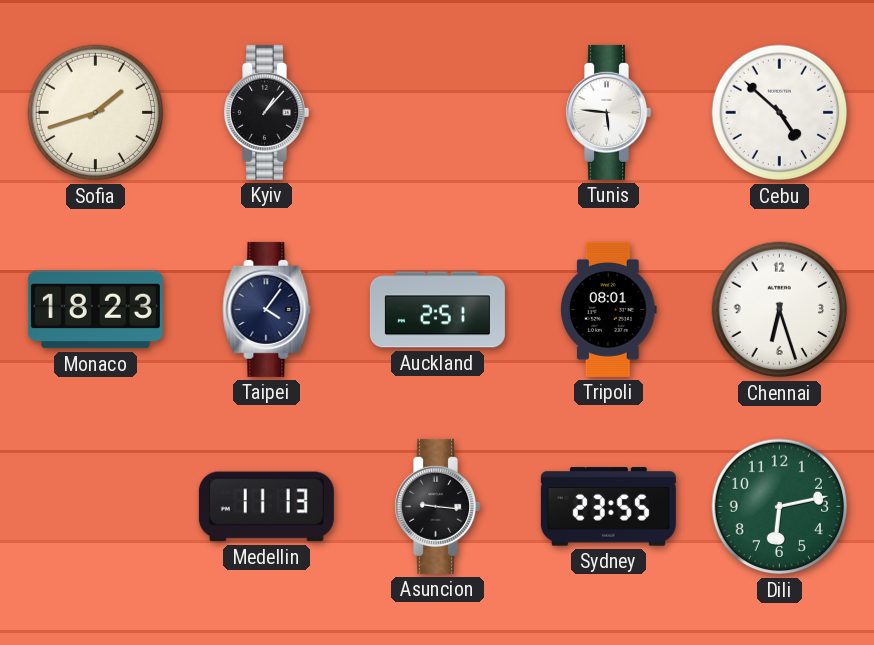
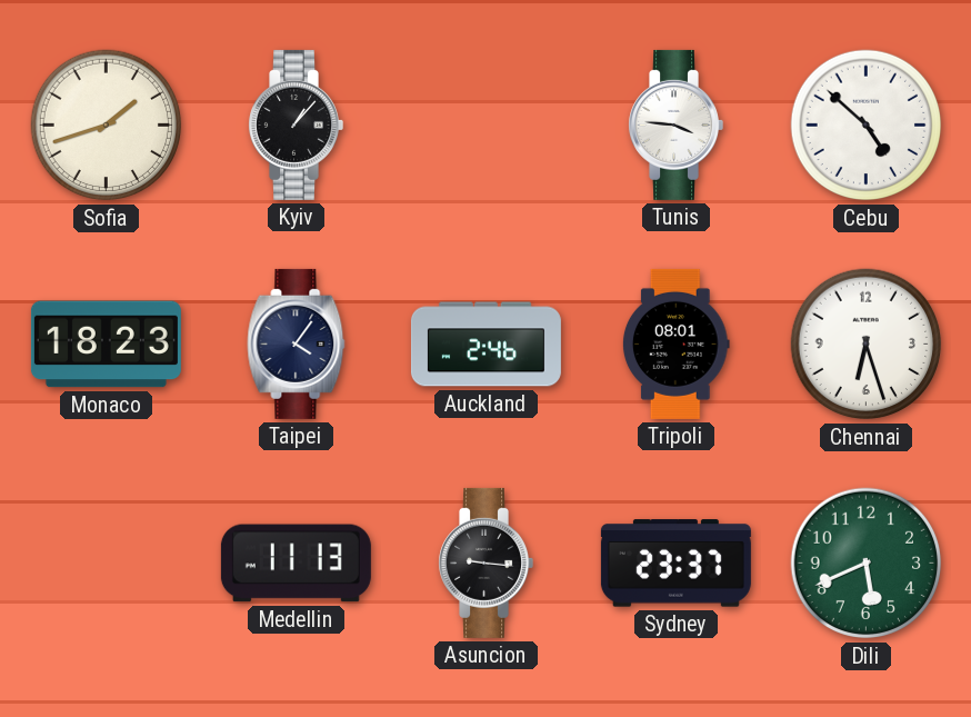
Tunis: 5:46 -> 3:46 (675, 125)
Auckland: 2:51 -> 2:46 (485, 345)
Sydney: 23:55 -> 23:37 (675, 564)
Dili: 6:13 -> 5:41 (867, 564)
